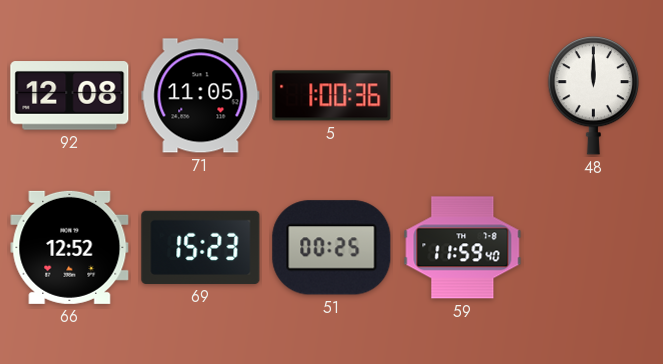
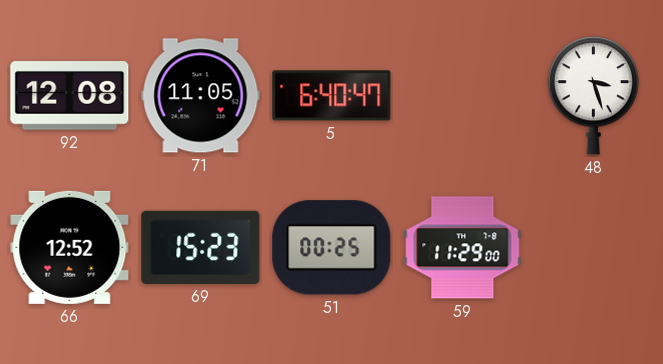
5: 1:00 -> 6:40 (332, 96)
48: 12:00 -> 3:27 (594, 96)
59: 11:59 -> 11:29 (463, 248)
